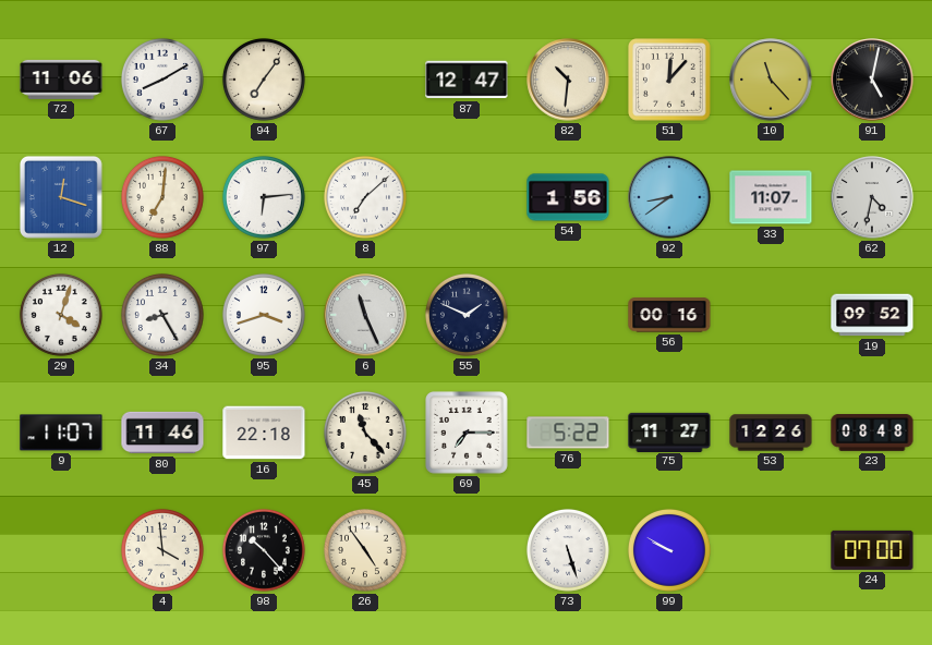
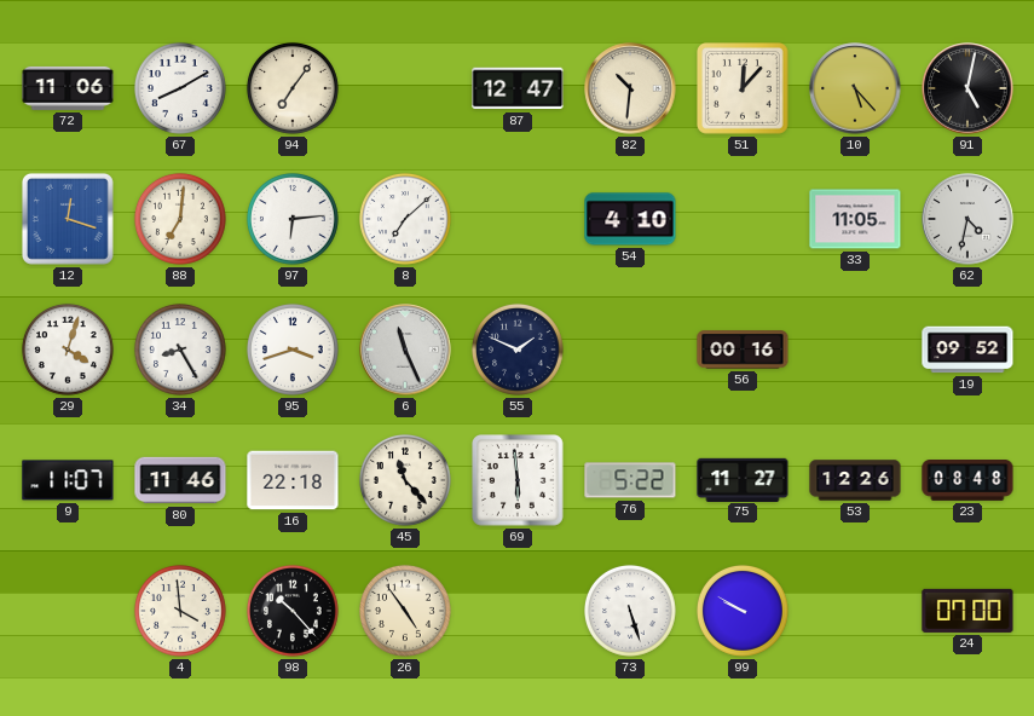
10: 11:23 -> 5:23 (855, 88)
54: 1:56 -> 4:10 (630, 219)
92: 8:39 -> none (669, 197)
33: 11:07 -> 11:05 (855, 219)
69: 7:15 -> 5:59 (519, 481)
